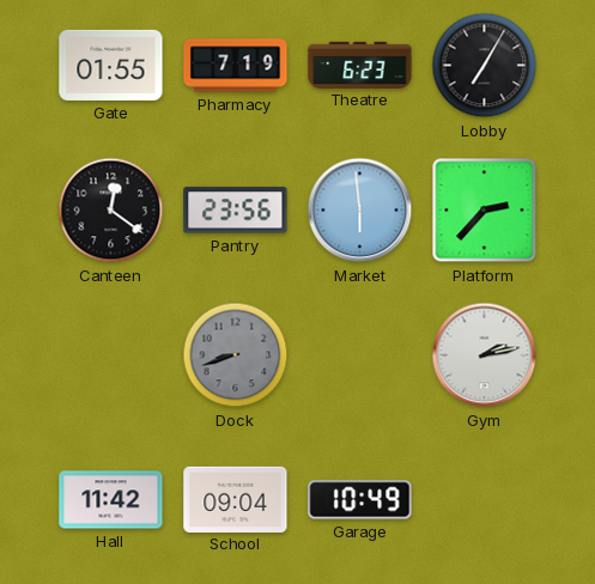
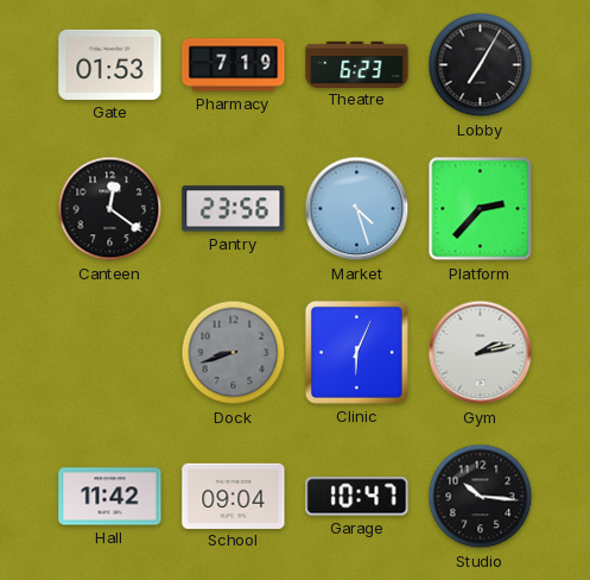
Gate: 01:55 -> 01:53 (110, 64)
Market: 5:59 -> 4:27 (357, 209)
Clinic: none -> 6:04 (356, 352)
Garage: 10:49 -> 10:47 (357, 497)
Studio: none -> 10:16 (481, 497)
